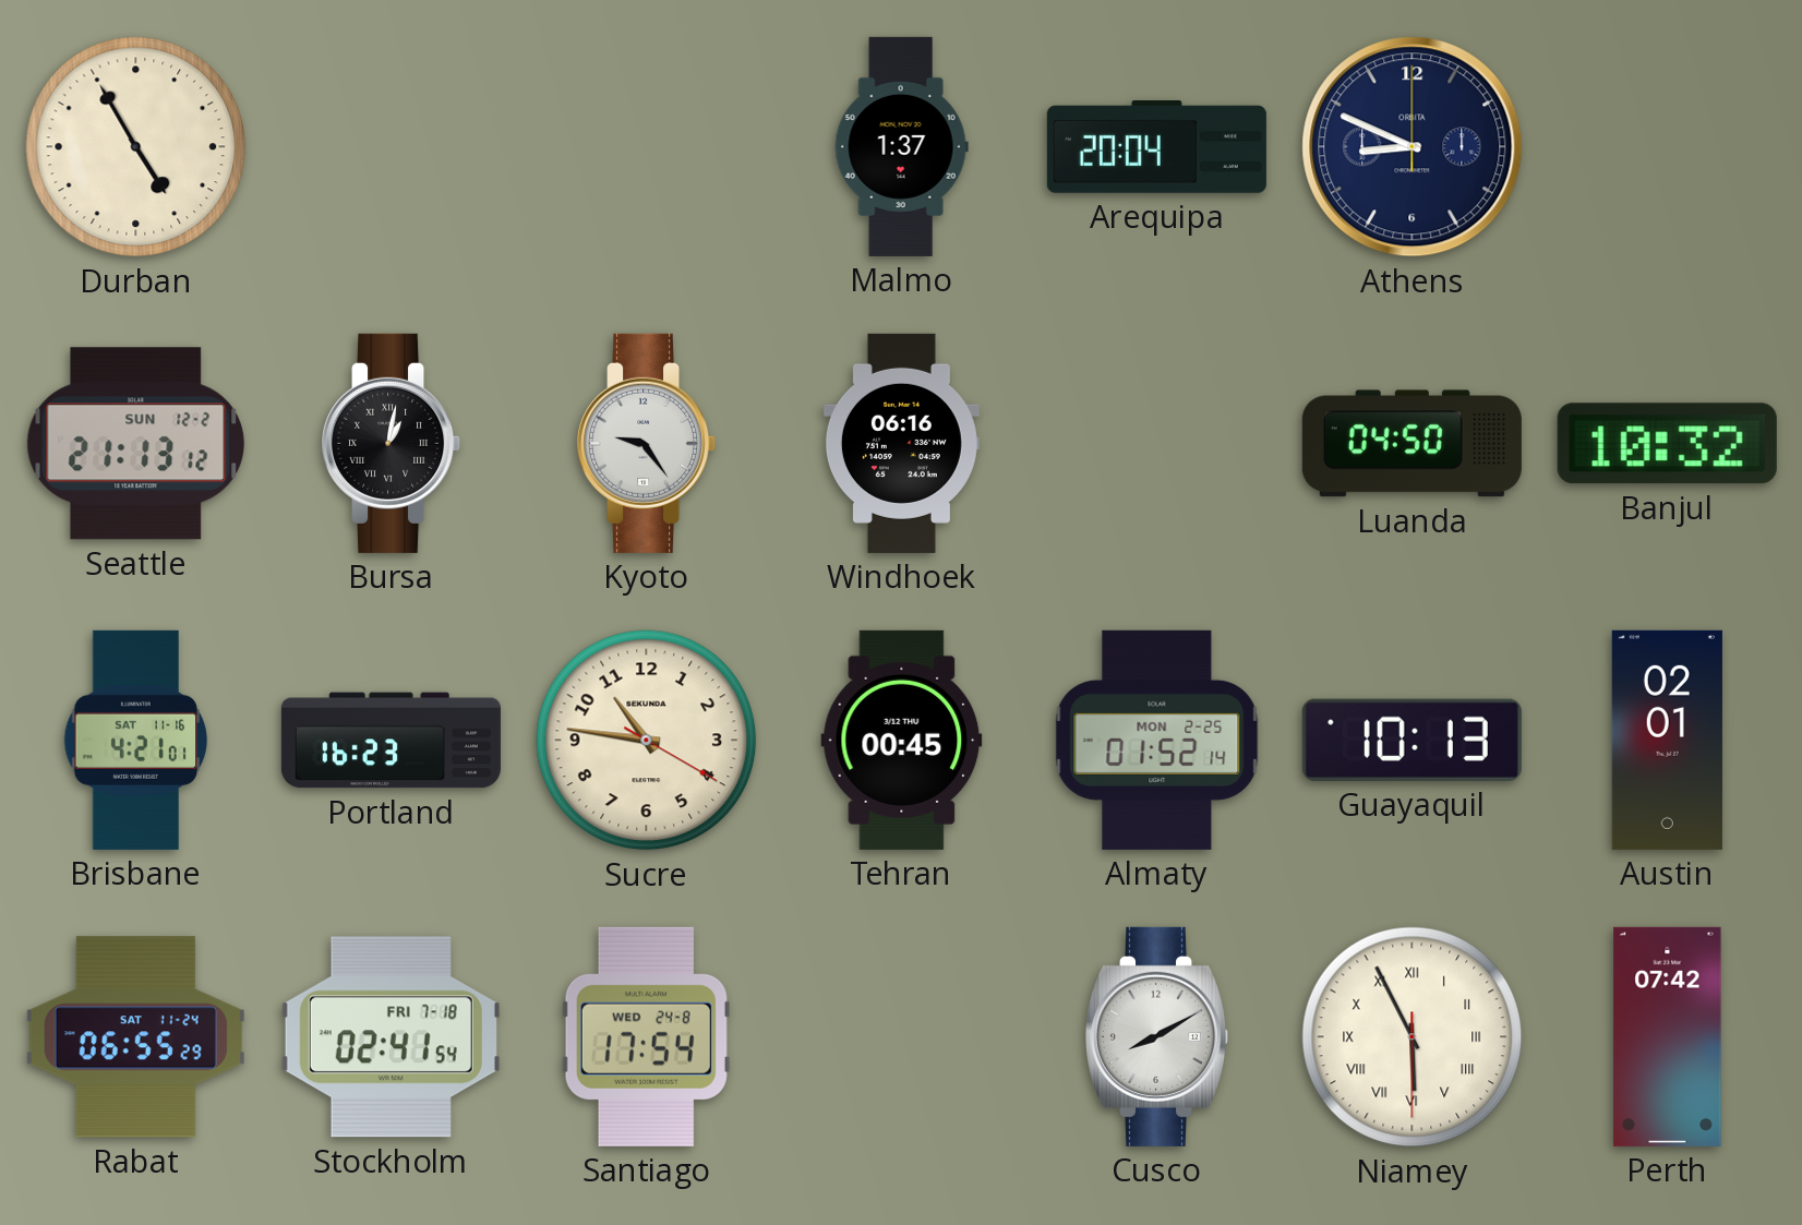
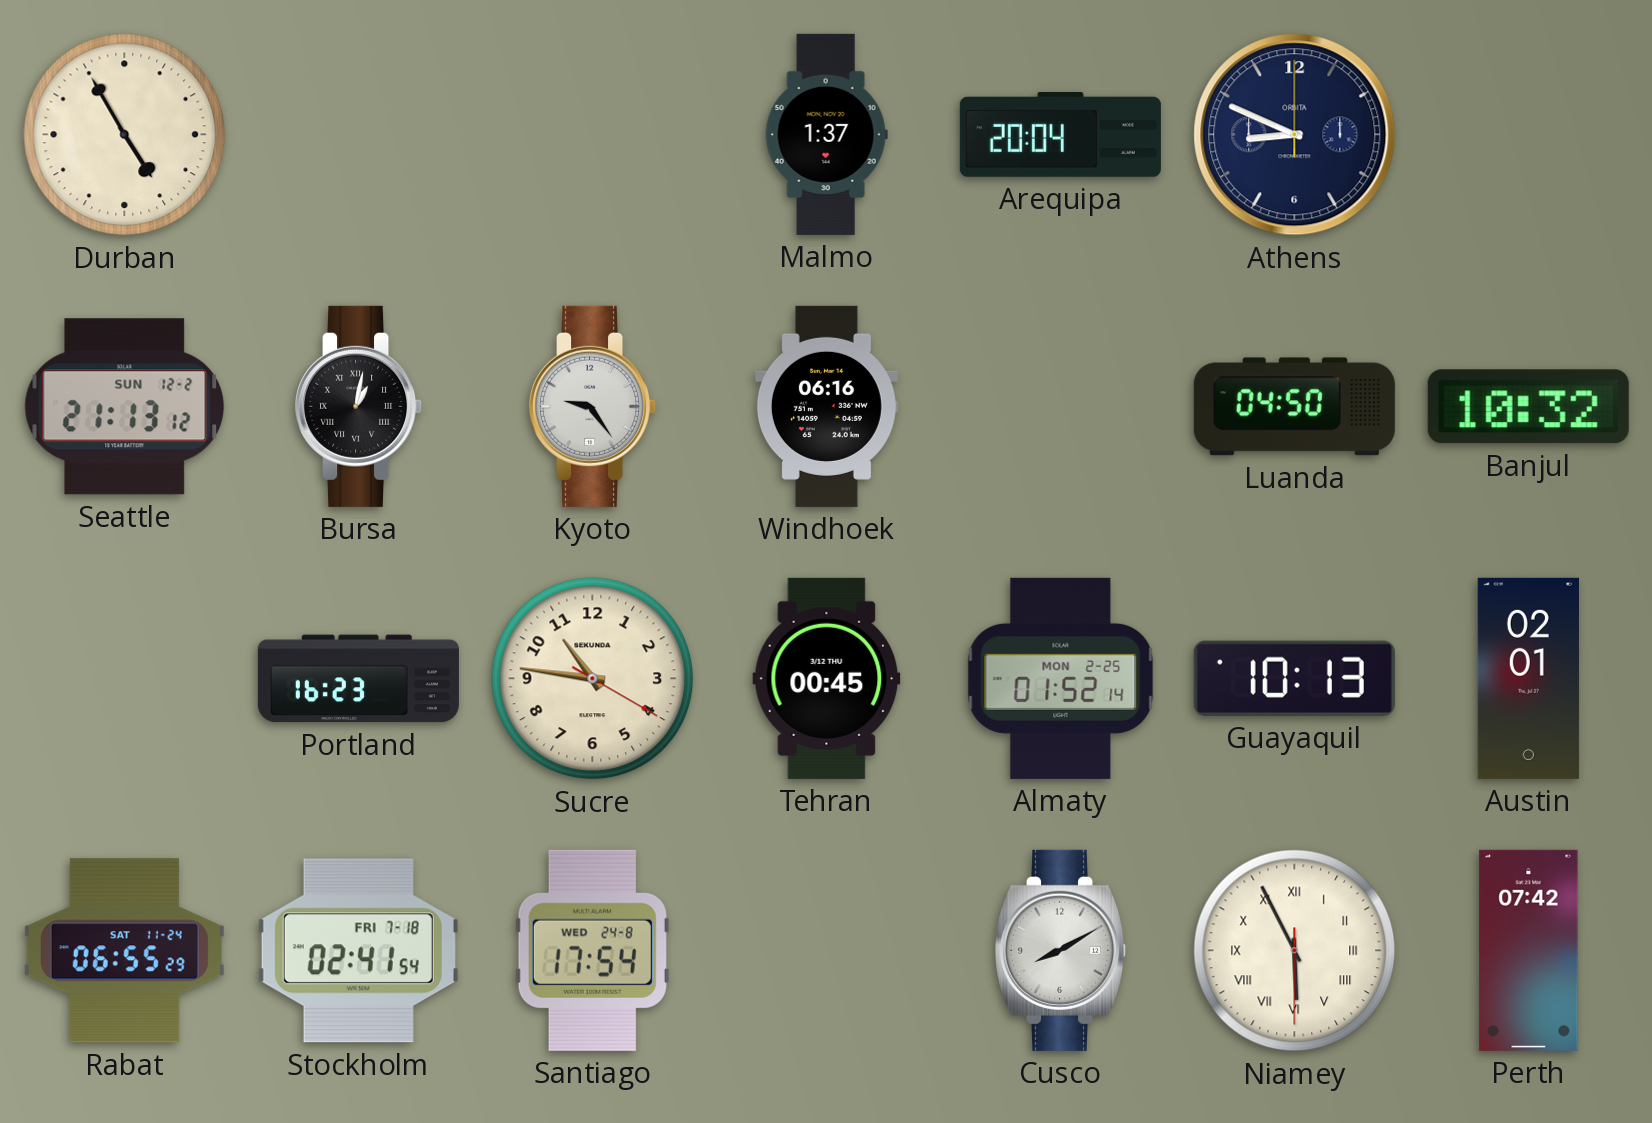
Brisbane: 4:21 -> none (136, 740)
